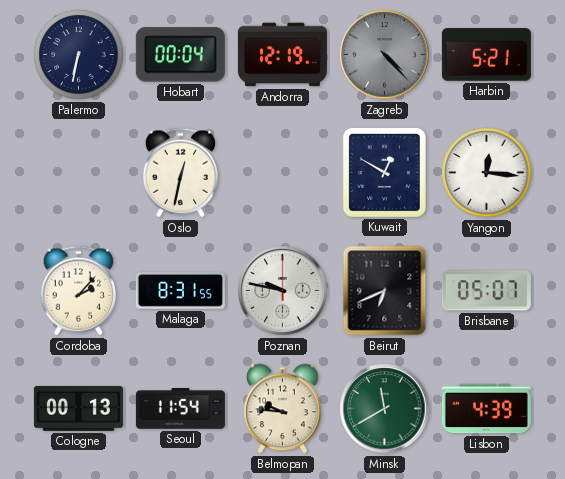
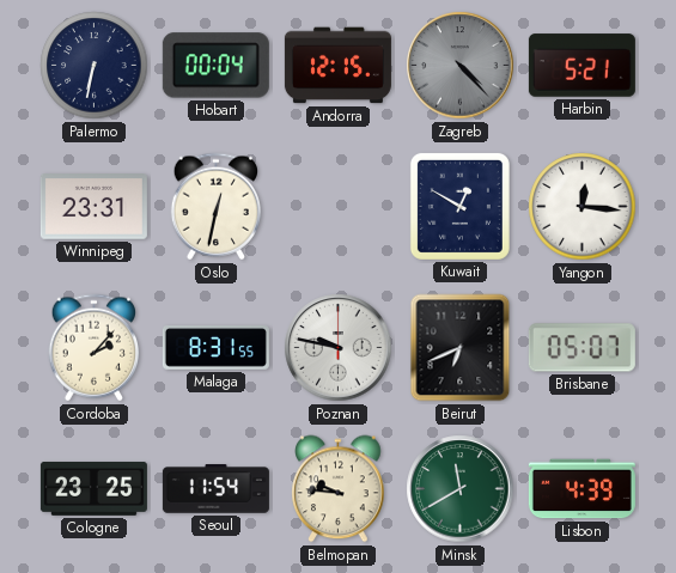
Andorra: 12:19 -> 12:15 (337, 66)
Winnipeg: none -> 23:31 (93, 207)
Cologne: 00:13 -> 23:25 (93, 488)
